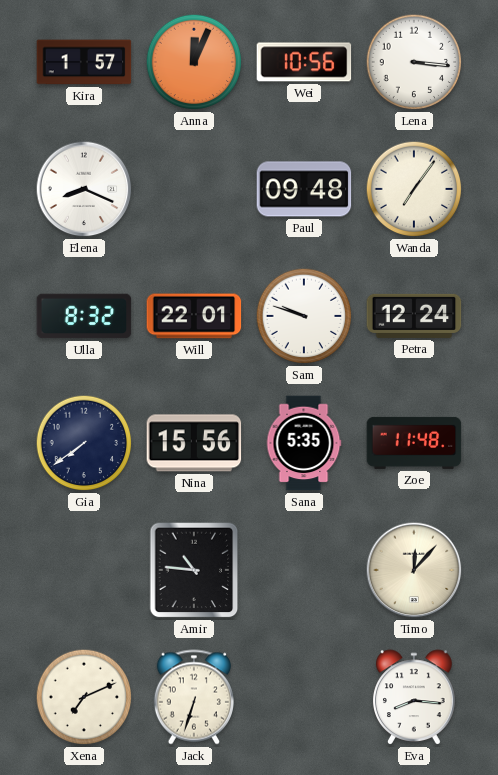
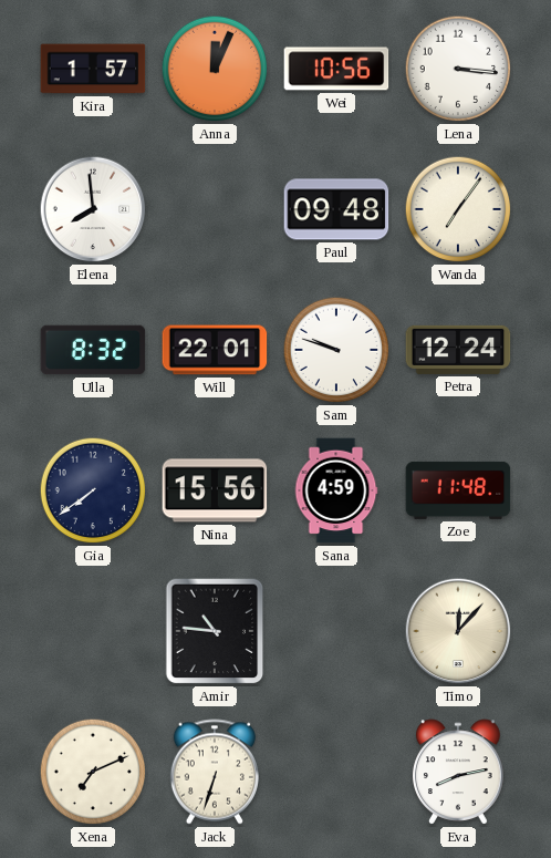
Elena: 8:19 -> 7:59 (93, 209)
Sana: 5:35 -> 4:59 (336, 490)
Eva: 8:16 -> 8:13 (459, 772)
